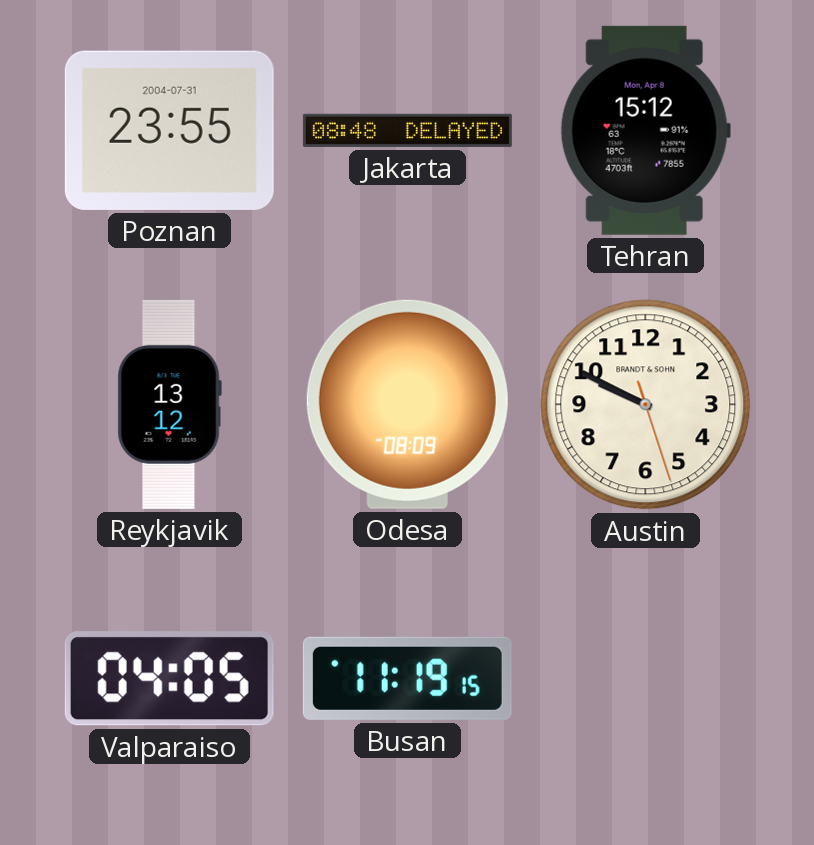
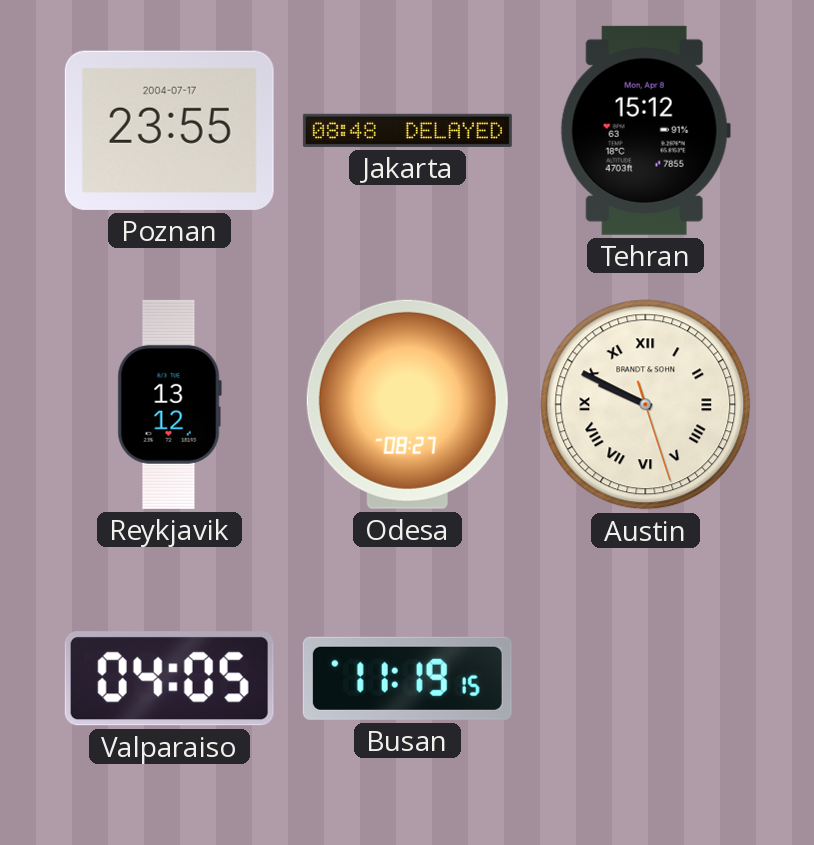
Poznan date: 2004-07-31 -> 2004-07-17 (169, 130)
Odesa: 08:09 -> 08:27 (407, 404)
Austin numerals: Arabic -> Roman (646, 405)
